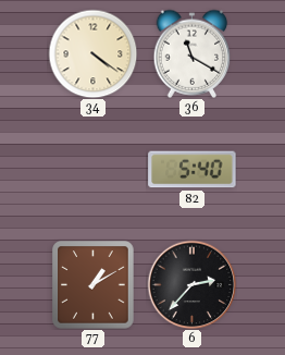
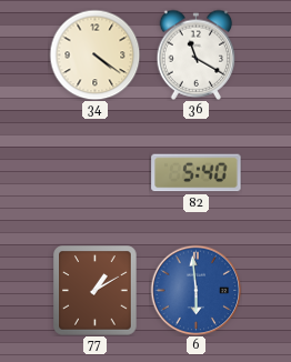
6: 2:37 -> 5:59 (195, 290)
6 dial: black -> blue (195, 290)
